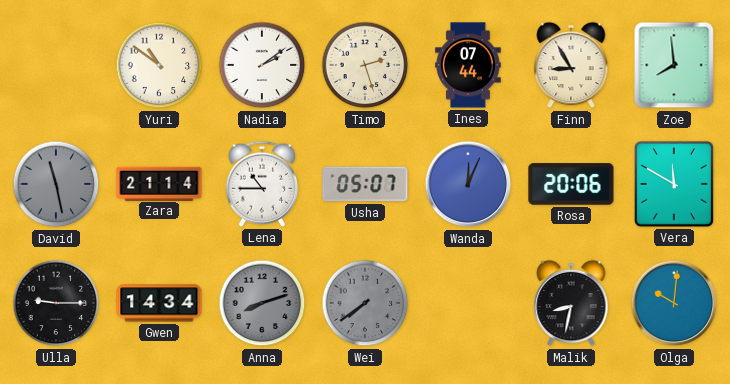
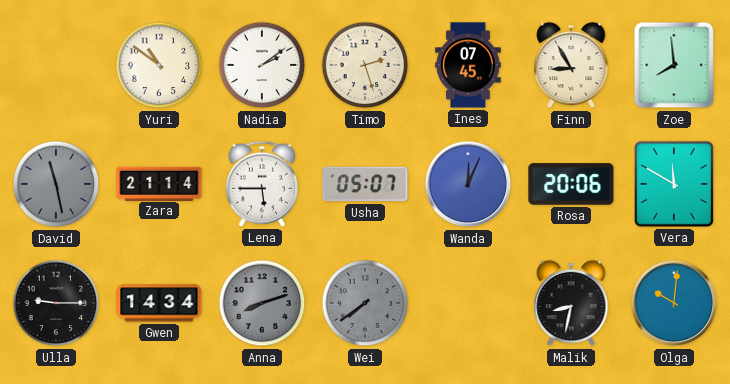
Ines: 07:44 -> 07:45 (468, 65)
Lena: 10:45 -> 5:45 (262, 184)
